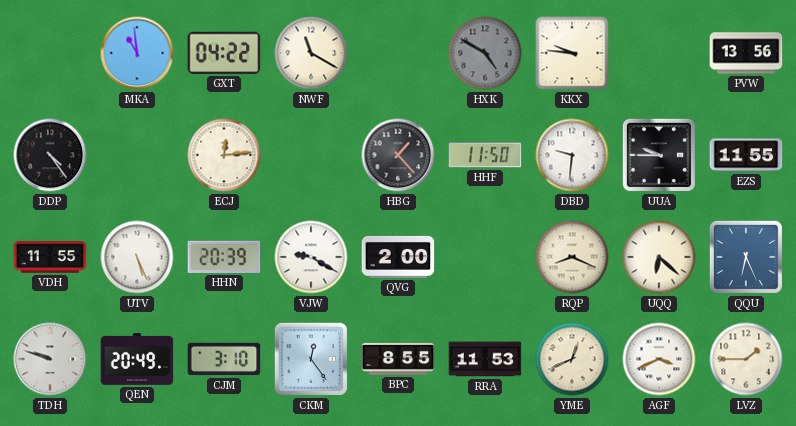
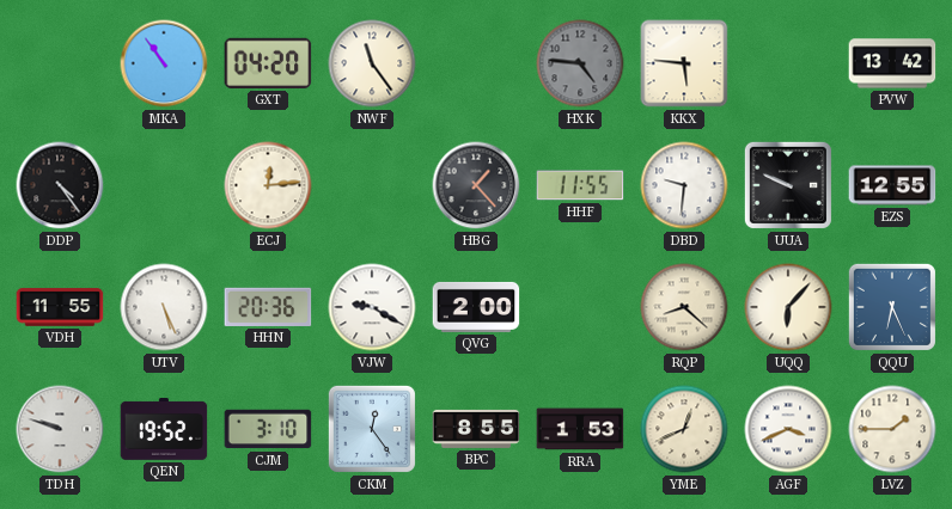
MKA: 10:59 -> 10:54 (164, 63)
GXT: 04:22 -> 04:20 (268, 63)
NWF: 11:20 -> 11:24 (372, 63)
HXK: 4:50 -> 4:46 (580, 63)
KKX: 9:46 -> 5:46 (684, 63)
PVW: 13:56 -> 13:42 (892, 63)
HHF: 11:50 -> 11:55 (580, 185)
UUA: 9:45 -> 9:49 (788, 185)
EZS: 11:55 -> 12:55 (892, 185)
HHN: 20:39 -> 20:36 (268, 307)
RQP: 8:19 -> 8:22 (684, 307)
UQQ: 6:22 -> 6:07 (788, 307)
QEN: 20:49 -> 19:52 (164, 430)
RRA: 11:53 -> 1:53 (580, 429)
